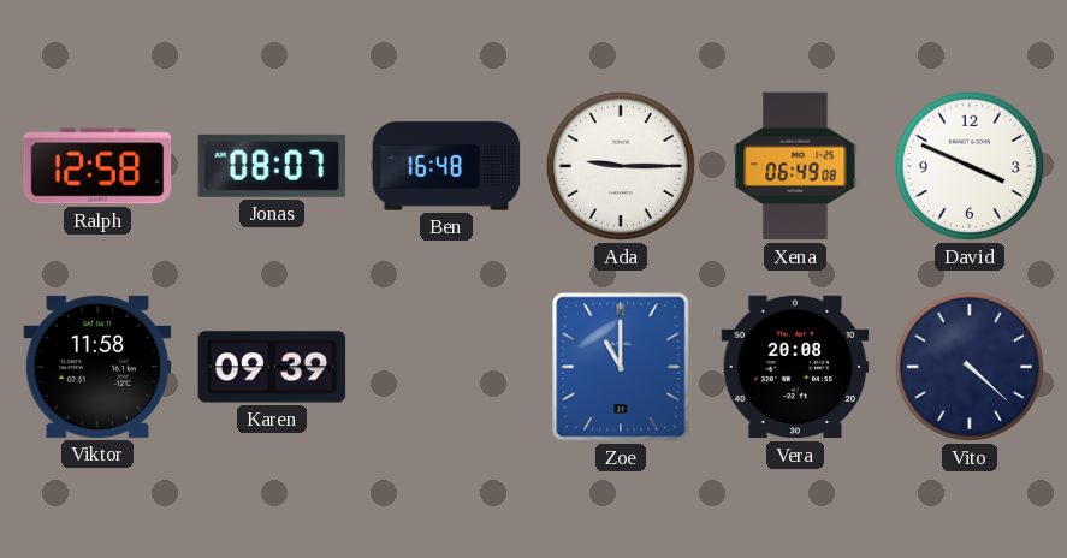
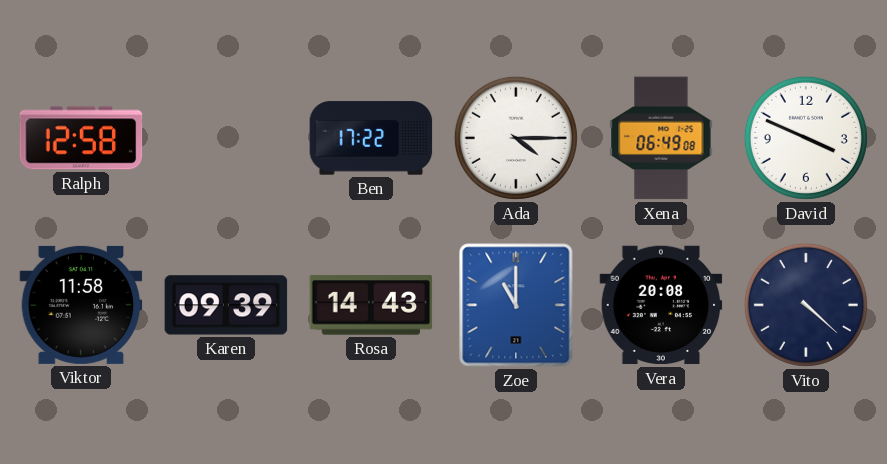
Jonas: 08:07 -> none (272, 166)
Ben: 16:48 -> 17:22 (371, 138)
Ada: 9:15 -> 4:15 (516, 138)
Rosa: none -> 14:43 (371, 306)
